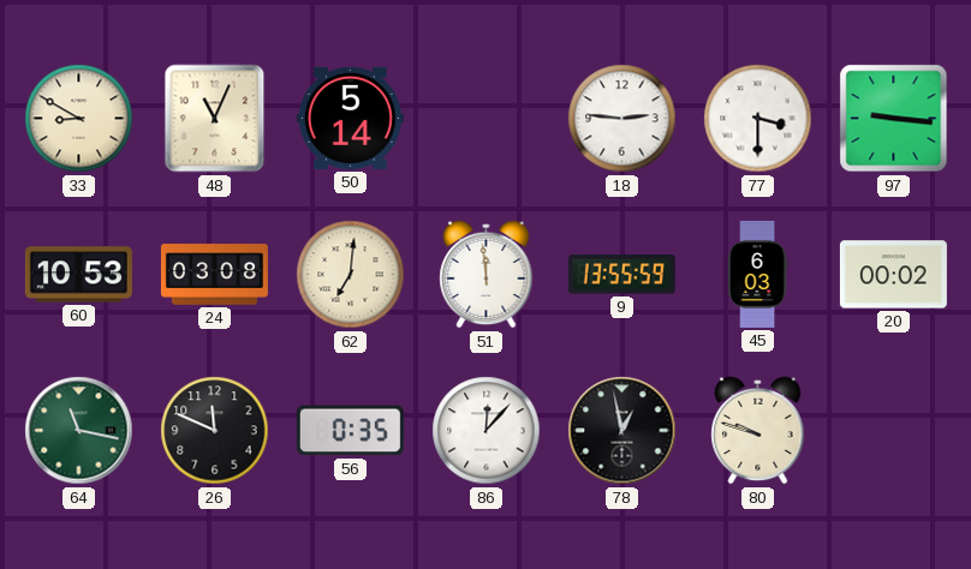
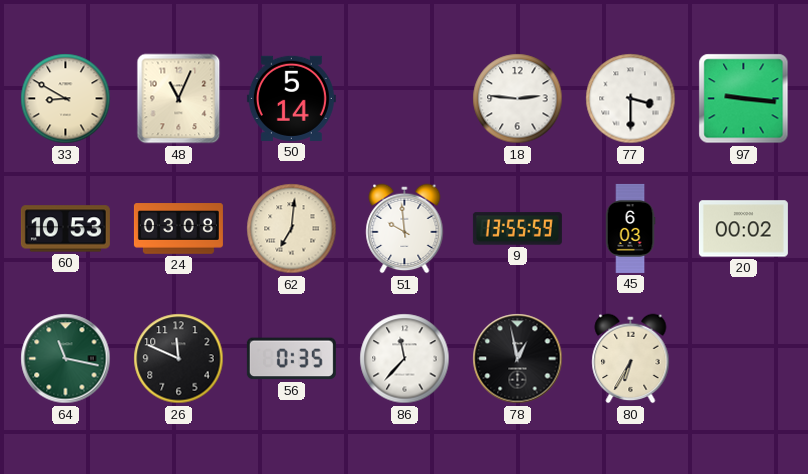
51: 11:59 -> 9:59 (405, 229)
86: 12:07 -> 11:37 (405, 359)
80: 9:48 -> 6:35 (631, 359)
